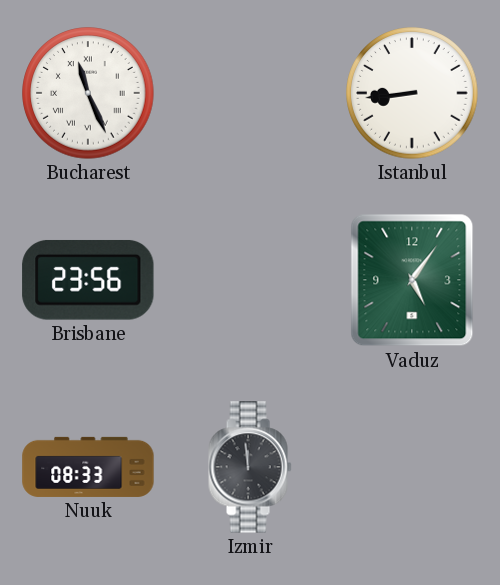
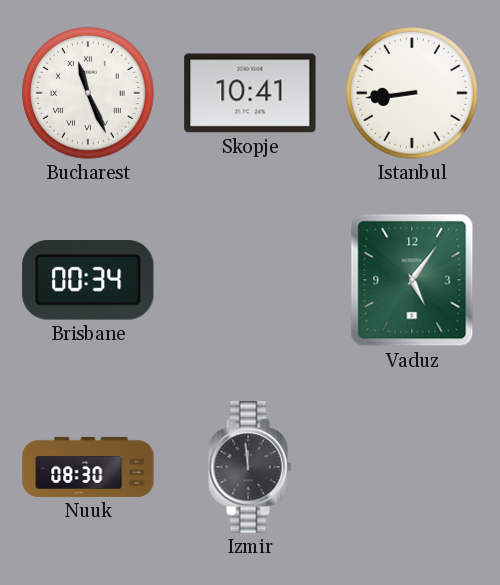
Skopje: none -> 10:41 (250, 93)
Brisbane: 23:56 -> 00:34 (88, 280)
Nuuk: 08:33 -> 08:30 (88, 467)
